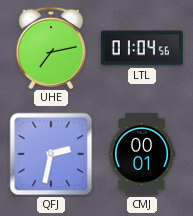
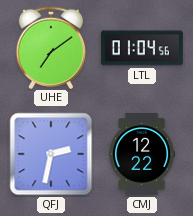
UHE: 7:13 -> 7:09 (51, 47)
CMJ: 00:01 -> 12:22 (142, 154)
